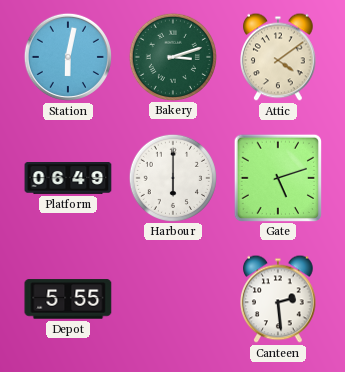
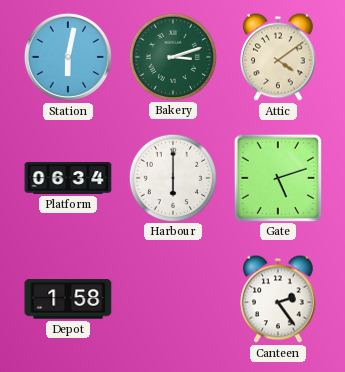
Platform: 06:49 -> 06:34 (68, 179)
Depot: 5:55 -> 1:58 (68, 299)
Canteen: 2:29 -> 2:24 (278, 299)
